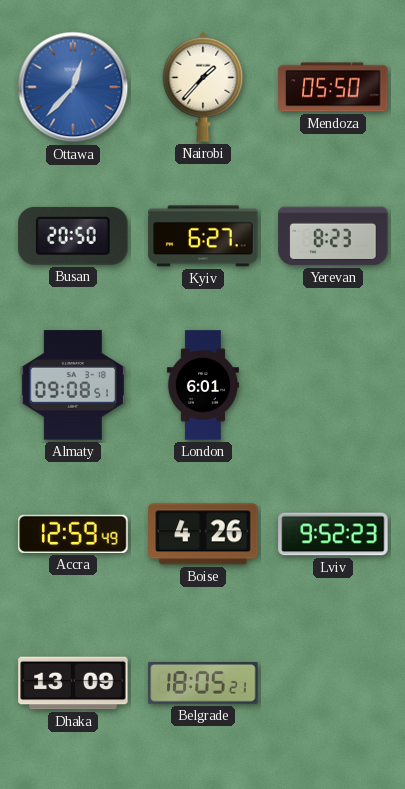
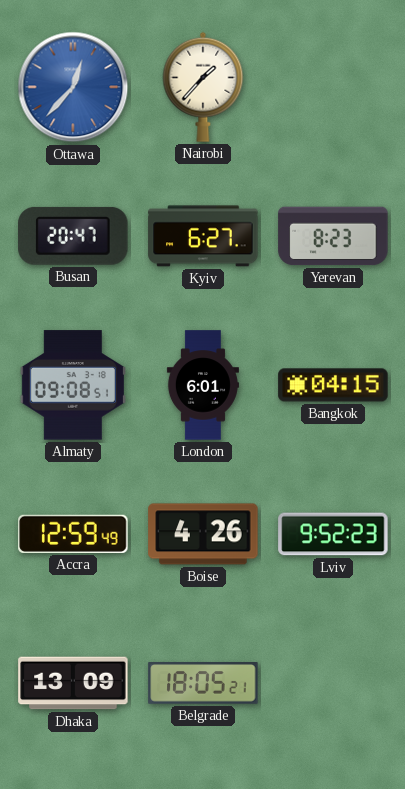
Mendoza: 05:50 -> none (333, 87)
Busan: 20:50 -> 20:47 (73, 236)
Bangkok: none -> 04:15 (333, 385)
